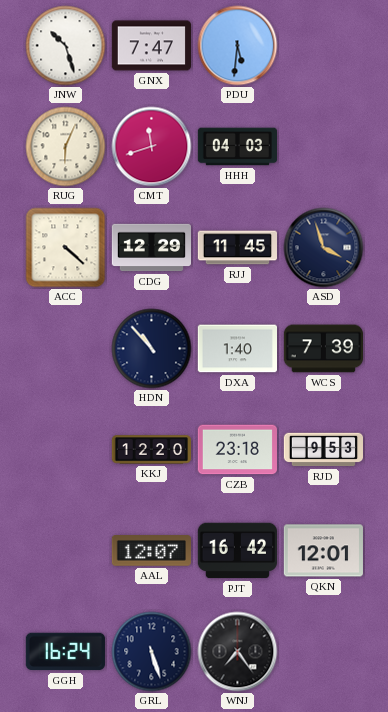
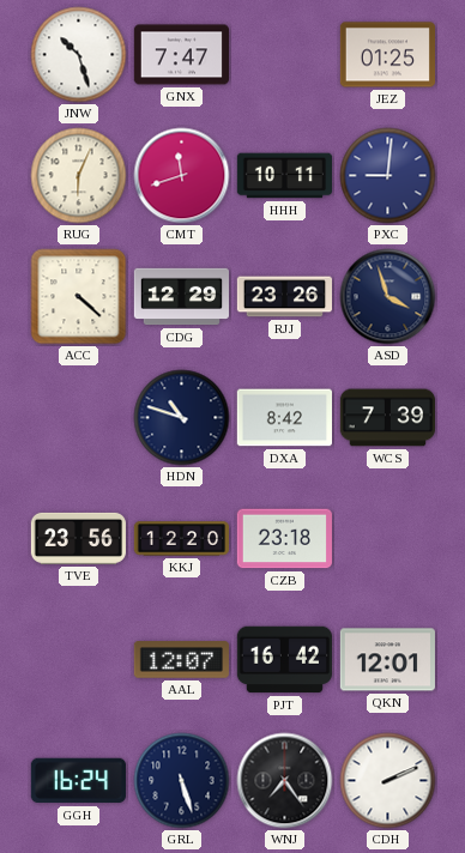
PDU: 5:31 -> none (238, 46)
JEZ: none -> 01:25 (387, 55)
HHH: 04:03 -> 10:11 (284, 176)
PXC: none -> 9:01 (388, 176)
RJJ: 11:45 -> 23:26 (284, 297)
HDN: 10:53 -> 10:48 (182, 418)
DXA: 1:40 -> 8:42 (284, 418)
TVE: none -> 23:56 (78, 538)
RJD: 9:53 -> none (323, 450)
CDH: none -> 2:11 (388, 781)
